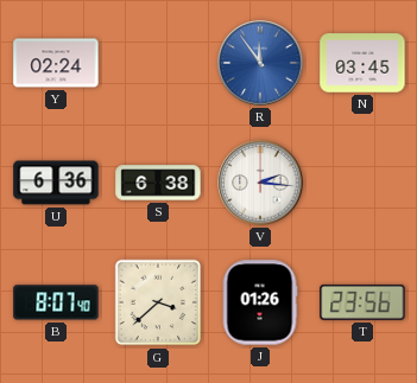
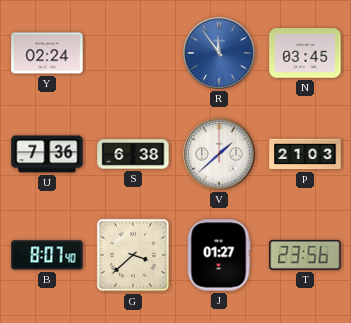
U: 6:36 -> 7:36 (47, 154)
V: 2:16 -> 1:38 (219, 154)
P: none -> 21:03 (305, 154)
J: 01:26 -> 01:27 (219, 255)
